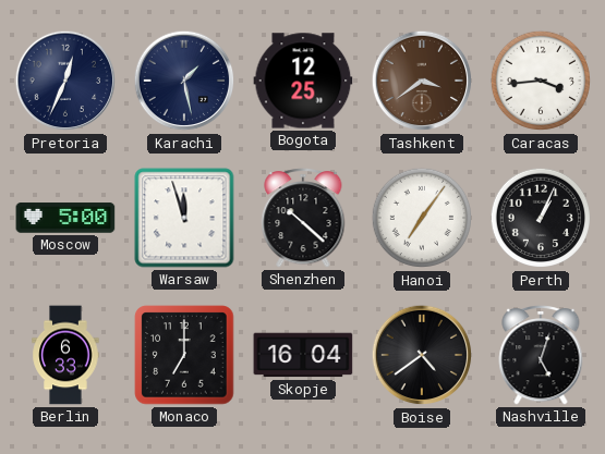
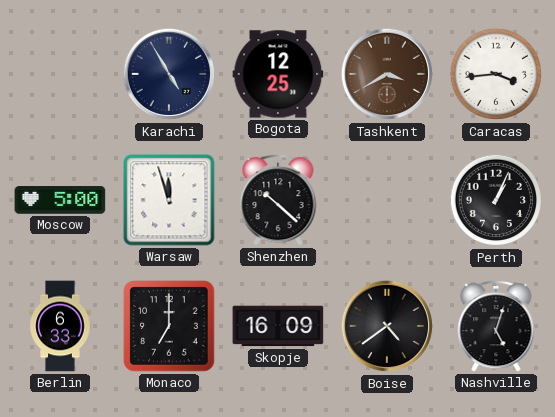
Pretoria: 12:34 -> none (65, 81)
Karachi: 1:28 -> 4:55 (169, 74)
Tashkent: 3:39 -> 3:40 (387, 74)
Hanoi: 7:06 -> none (422, 218)
Skopje: 16:04 -> 16:09 (278, 326)
